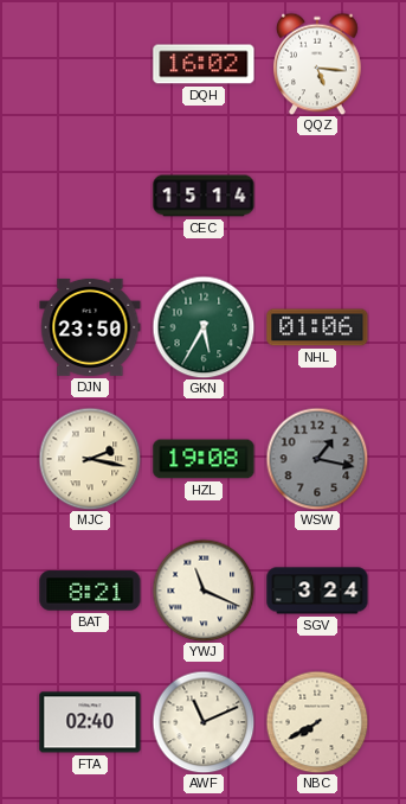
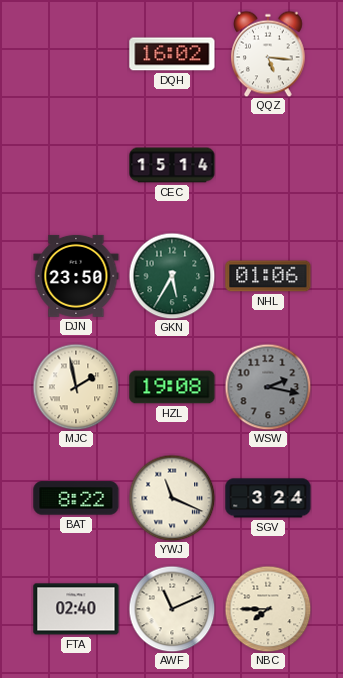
MJC: 2:17 -> 1:58 (76, 387)
WSW: 1:17 -> 2:17 (268, 387)
BAT: 8:21 -> 8:22 (76, 498)
NBC: 7:40 -> 7:45 (268, 609)
